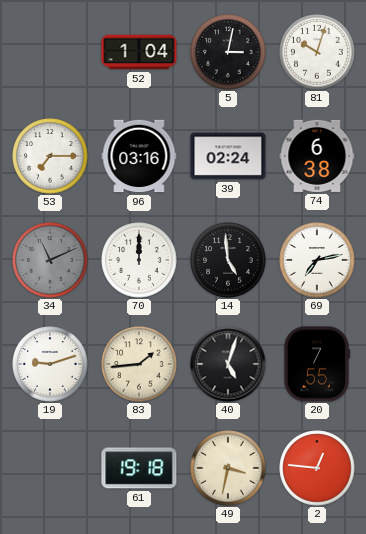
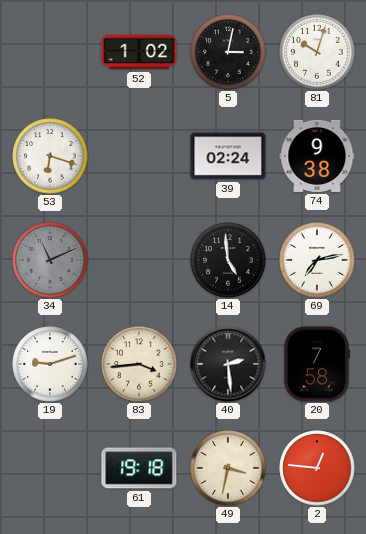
52: 1:04 -> 1:02 (139, 52)
53: 7:15 -> 6:18 (50, 156)
96: 03:16 -> none (139, 156)
74: 6:38 -> 9:38 (317, 156)
70: 12:00 -> none (139, 260)
83: 1:44 -> 3:44 (139, 364)
40: 5:03 -> 2:29 (228, 364)
20: 7:55 -> 7:58 (317, 364)
